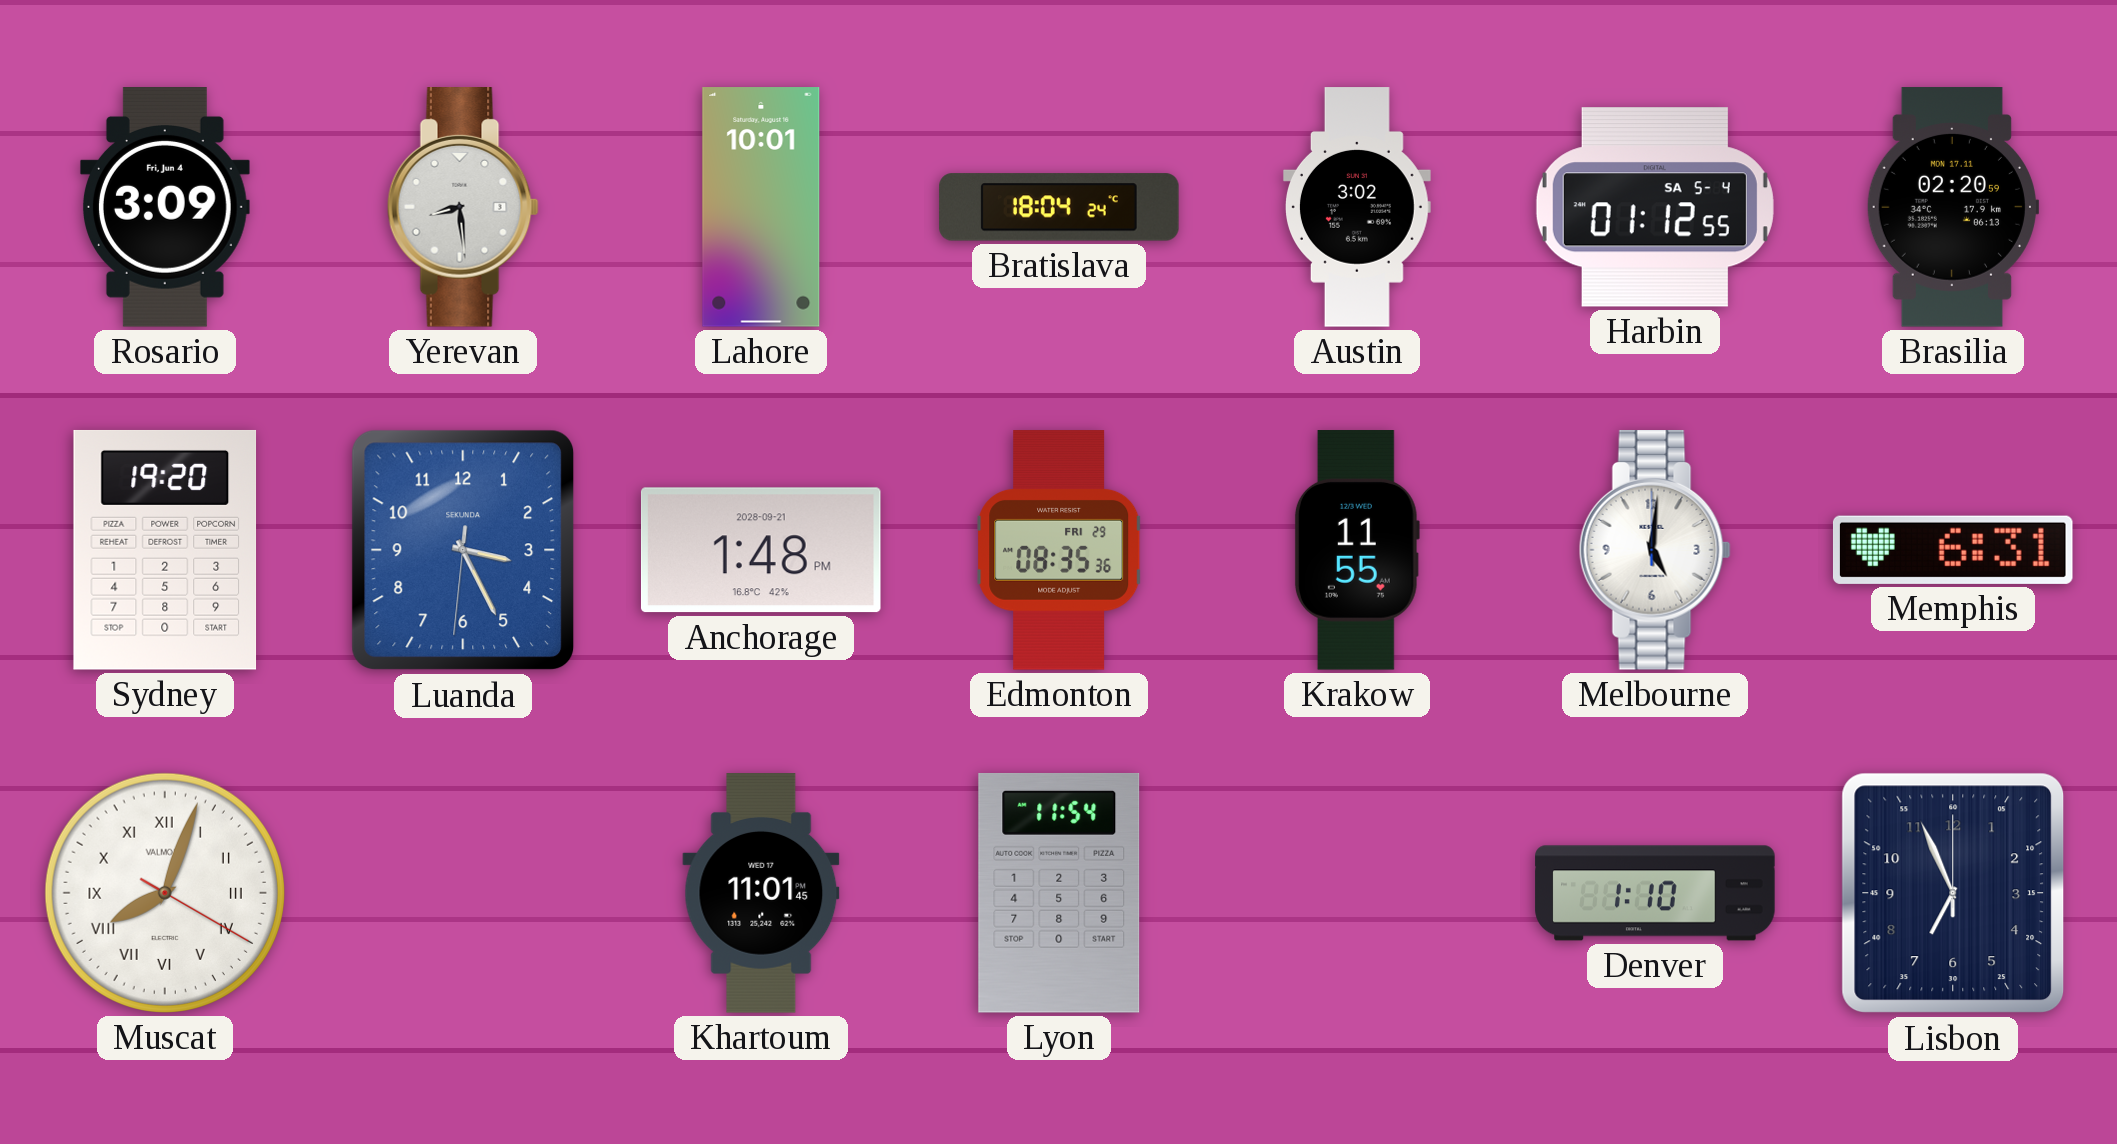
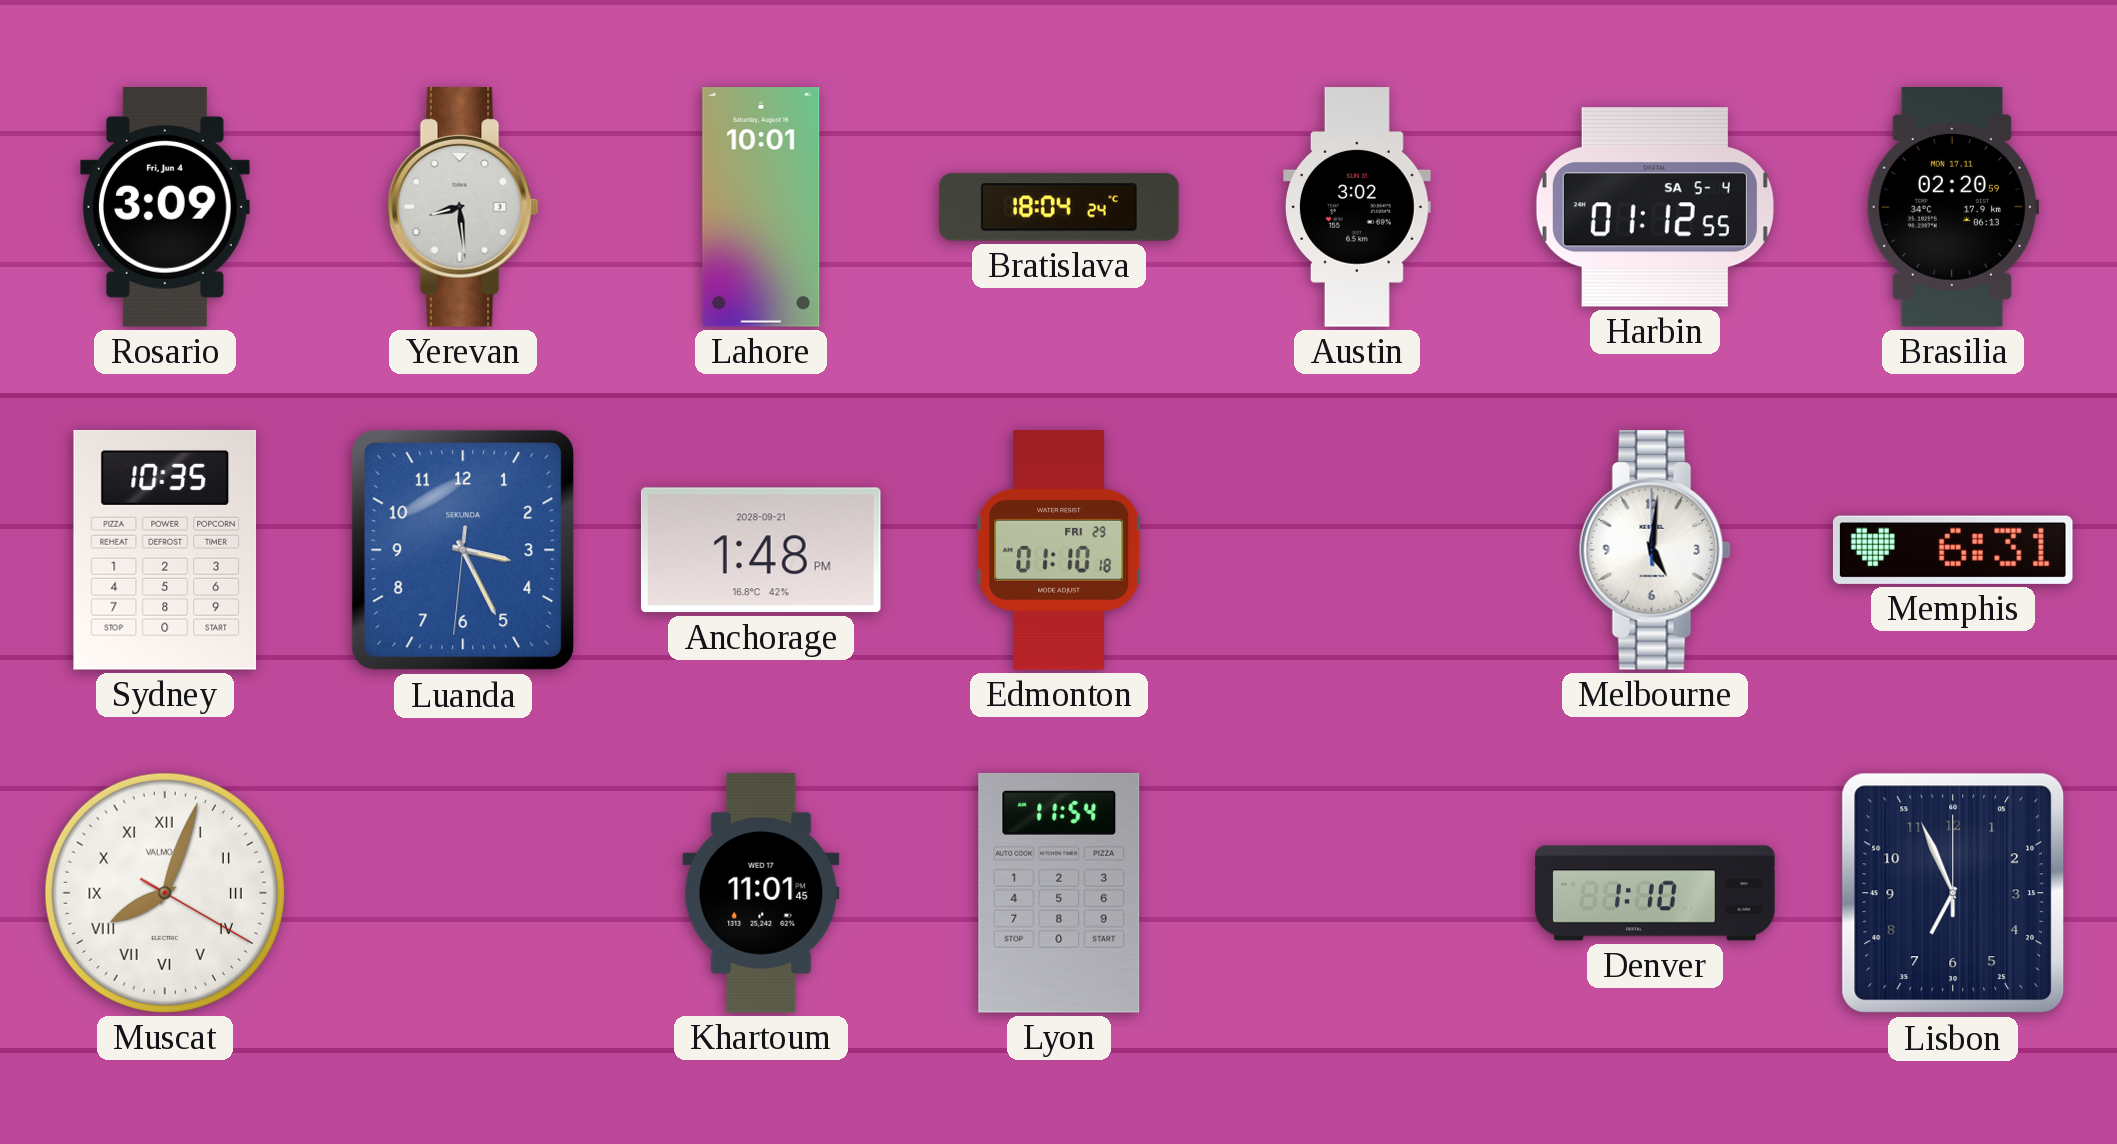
Sydney: 19:20 -> 10:35 (165, 550)
Edmonton: 08:35 -> 01:10 (1059, 550)
Krakow: 11:55 -> none (1357, 550)
